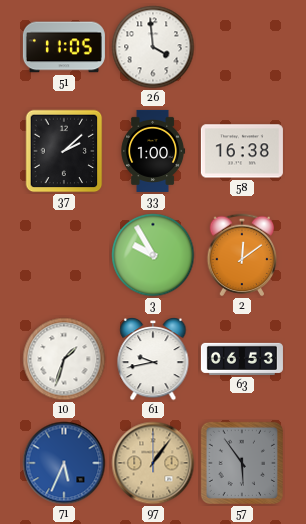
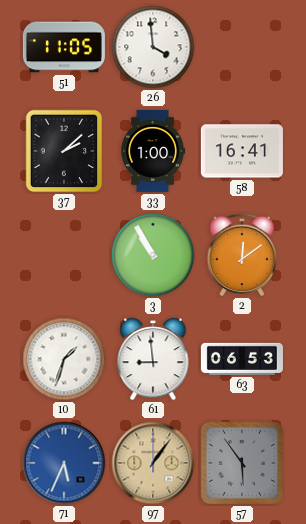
58: 16:38 -> 16:41 (242, 151)
3: 9:55 -> 10:55 (153, 255)
61: 9:43 -> 8:59 (153, 360)
